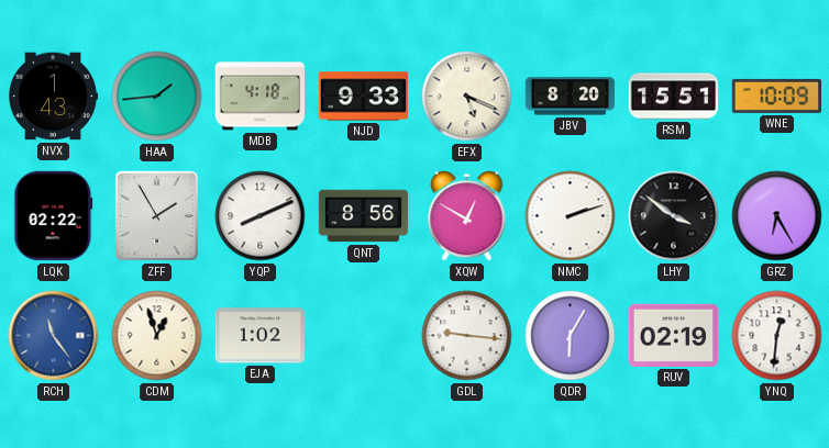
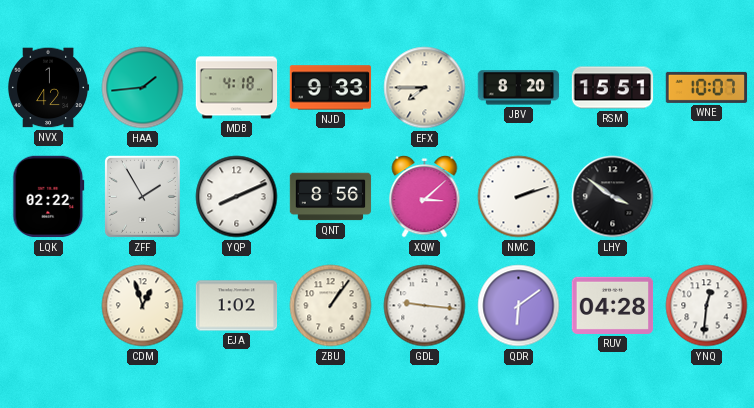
NVX: 1:43 -> 1:42 (48, 88)
EFX: 5:19 -> 7:45 (425, 88)
WNE: 10:09 -> 10:07 (707, 87)
XQW: 12:50 -> 3:08 (425, 197)
GRZ: 6:25 -> none (777, 216)
RCH: 11:24 -> none (54, 336)
ZBU: none -> 1:06 (331, 306)
QDR: 6:05 -> 6:09 (519, 306)
RUV: 02:19 -> 04:28 (613, 305)
